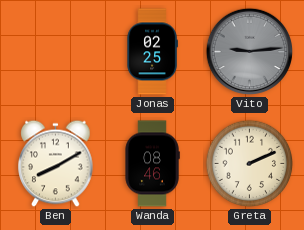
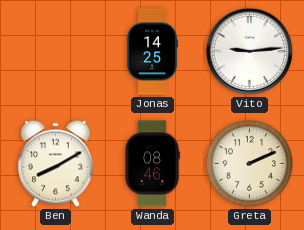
Jonas: 02:25 -> 14:25 (152, 52)
Vito dial: grey -> white (250, 52)
